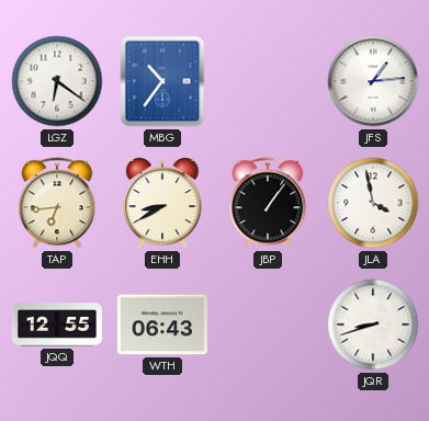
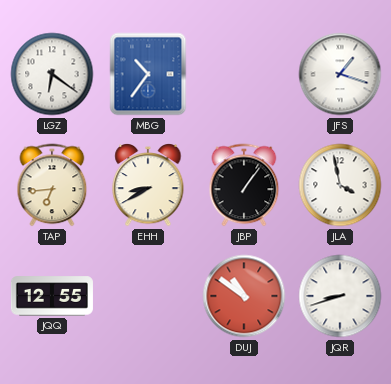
JFS: 1:14 -> 1:18 (340, 74)
WTH: 06:43 -> none (162, 325)
DUJ: none -> 10:51 (244, 296)
